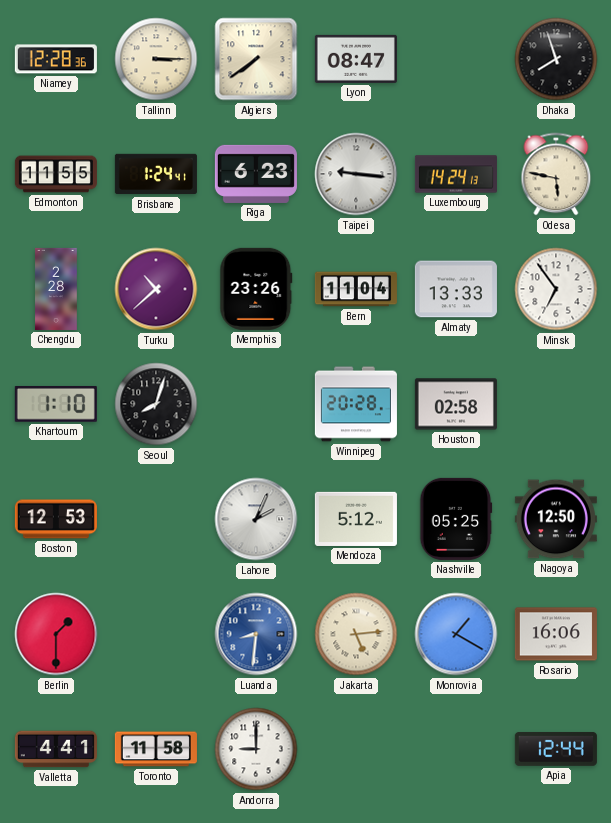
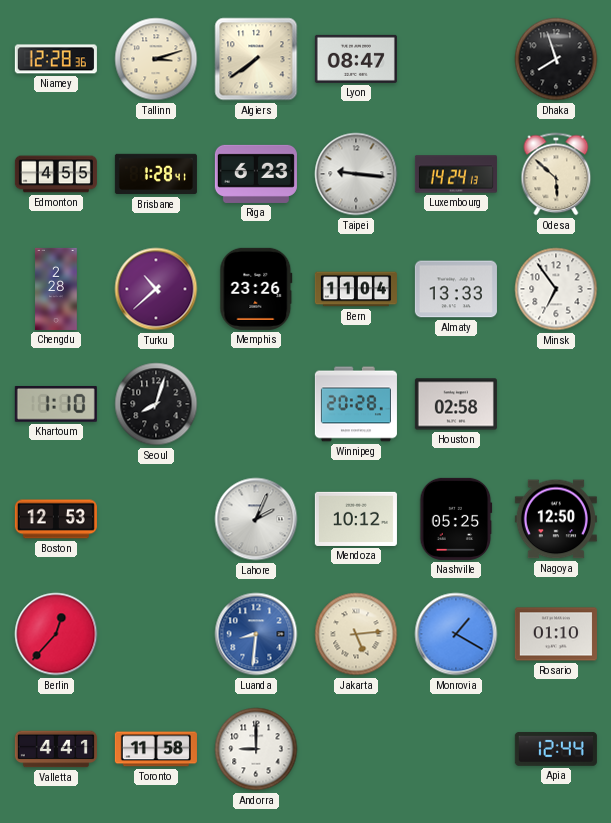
Tallinn: 3:15 -> 3:12 (156, 59)
Edmonton: 11:55 -> 4:55 (56, 174)
Brisbane: 1:24 -> 1:28 (156, 174)
Odesa: 5:47 -> 5:52 (556, 174)
Mendoza: 5:12 -> 10:12 (356, 519)
Berlin: 1:30 -> 12:37 (56, 634)
Rosario: 16:06 -> 01:10 (556, 634)
